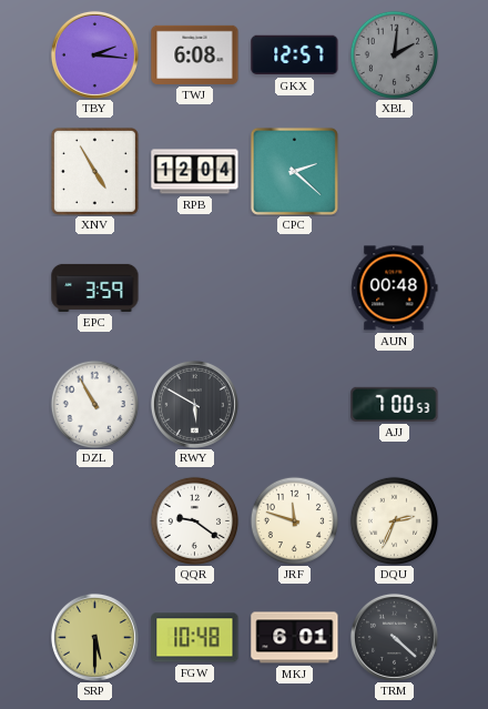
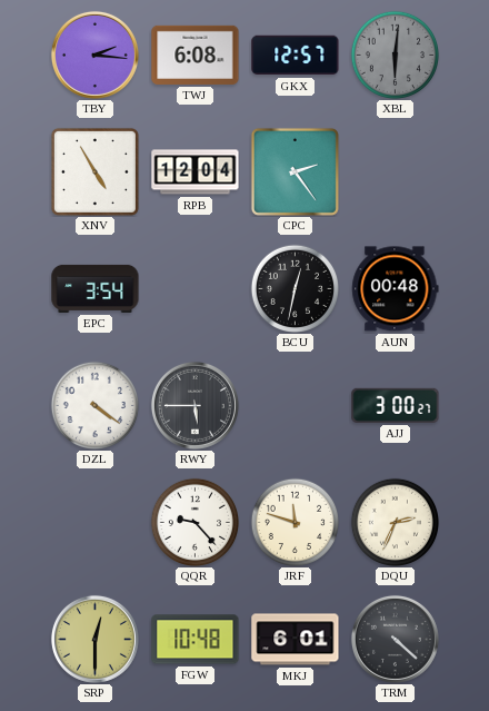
XBL: 2:01 -> 6:01 (395, 55)
CPC: 2:22 -> 2:24 (295, 171)
EPC: 3:59 -> 3:54 (96, 288)
BCU: none -> 12:32 (295, 288)
DZL: 10:55 -> 4:21 (94, 405)
RWY: 5:50 -> 5:45 (194, 405)
AJJ: 7:00 -> 3:00 (396, 405)
QQR: 9:21 -> 9:23 (194, 522)
SRP: 5:30 -> 12:30 (94, 639)
